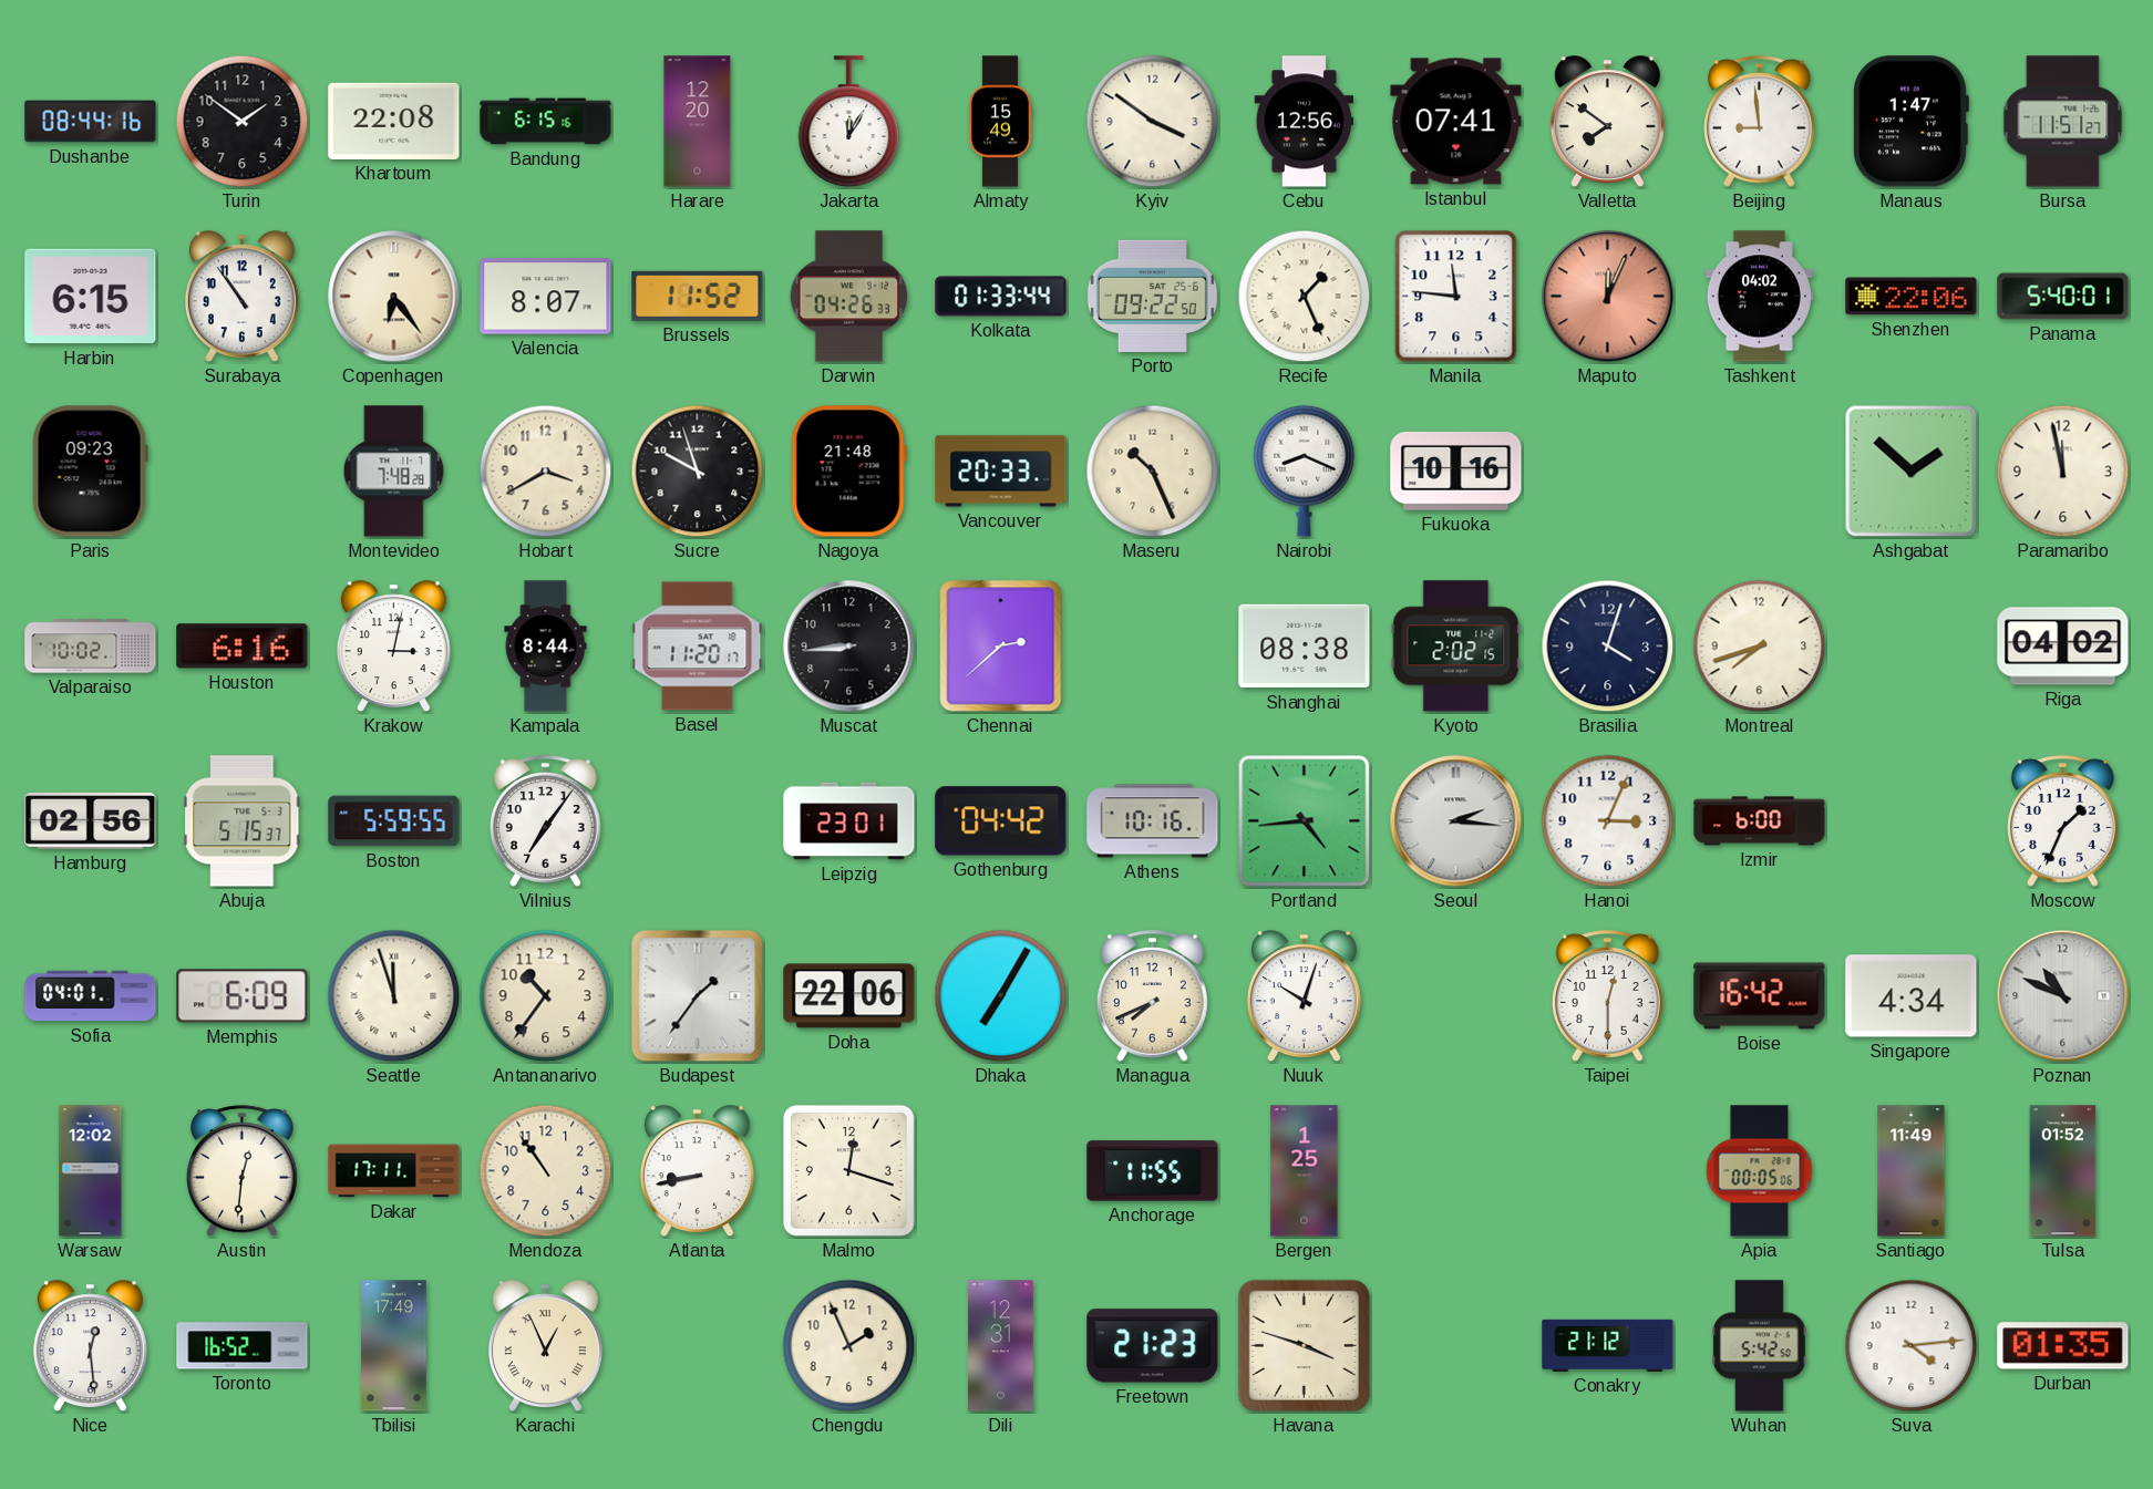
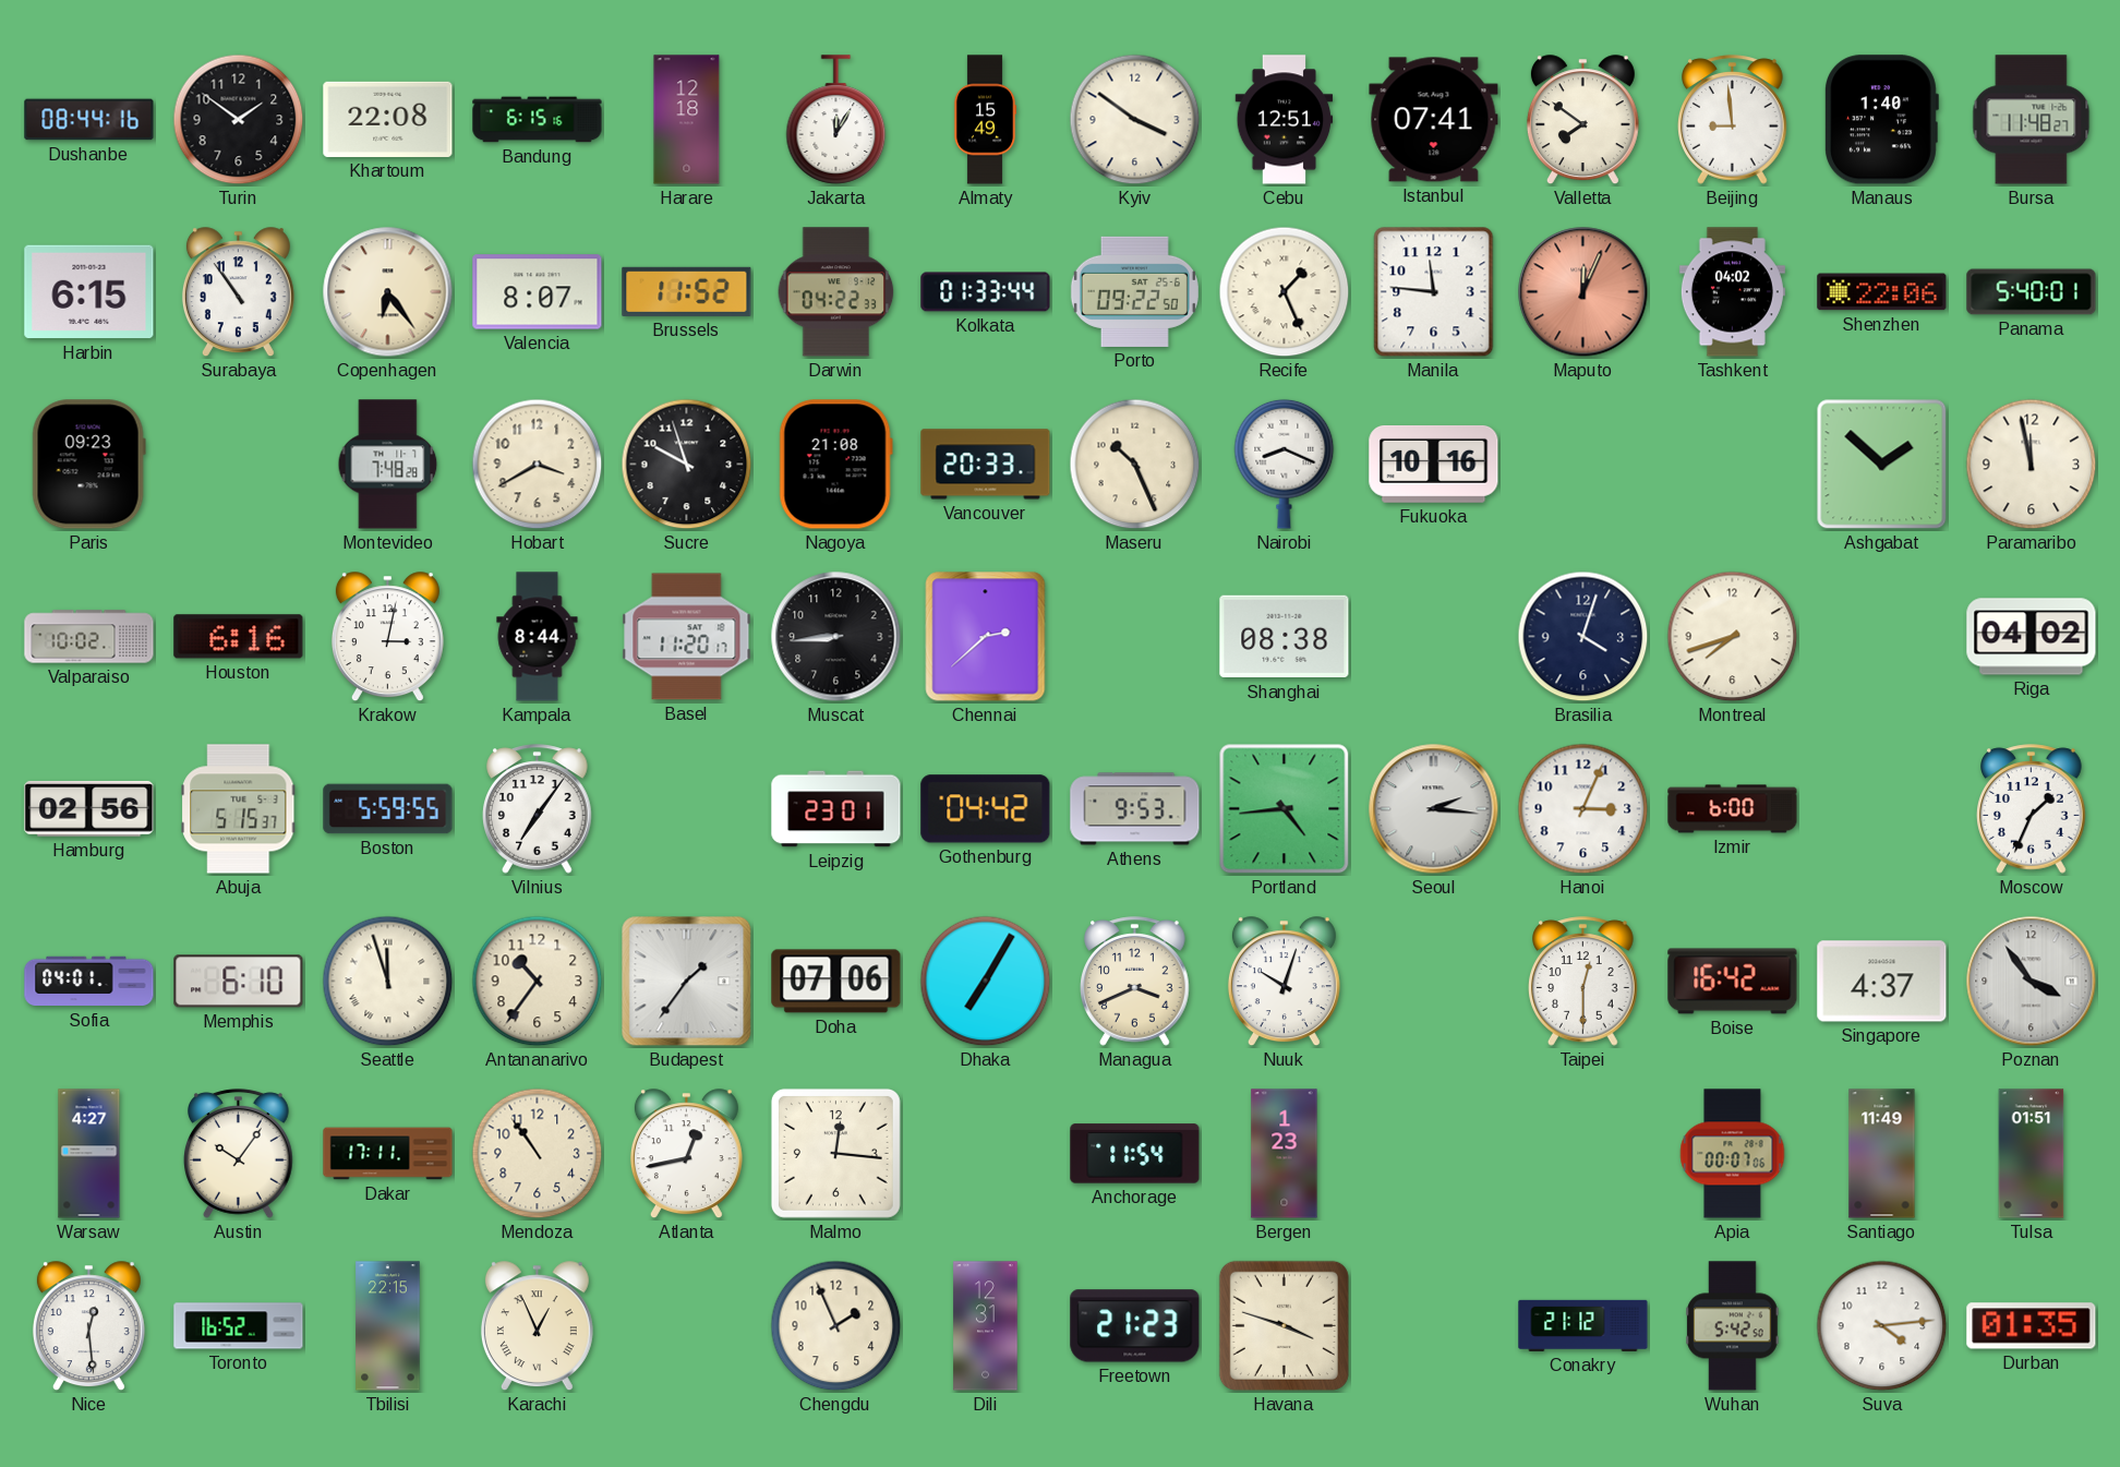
Harare: 12:20 -> 12:18 (687, 120)
Cebu: 12:56 -> 12:51 (1285, 120)
Manaus: 1:47 -> 1:40 (1882, 120)
Bursa: 11:51 -> 11:48 (2032, 120)
Darwin: 04:26 -> 04:22 (836, 292)
Nagoya: 21:48 -> 21:08 (835, 465)
Kyoto: 2:02 -> none (1456, 647)
Athens: 10:16 -> 9:53 (1135, 809)
Memphis: 6:09 -> 6:10 (239, 982)
Doha: 22:06 -> 07:06 (836, 982)
Managua: 7:41 -> 3:41 (1135, 982)
Singapore: 4:34 -> 4:37 (1882, 982)
Poznan: 10:49 -> 3:54 (2032, 982)
Warsaw: 12:02 -> 4:27 (89, 1154)
Austin: 12:31 -> 10:06 (239, 1154)
Atlanta: 8:43 -> 12:43 (686, 1154)
Malmo: 12:18 -> 12:16 (835, 1153)
Anchorage: 11:55 -> 11:54 (1135, 1154)
Bergen: 1:25 -> 1:23 (1285, 1154)
Apia: 00:05 -> 00:07 (1733, 1154)
Tulsa: 01:52 -> 01:51 (2032, 1154)
Tbilisi: 17:49 -> 22:15 (388, 1326)
